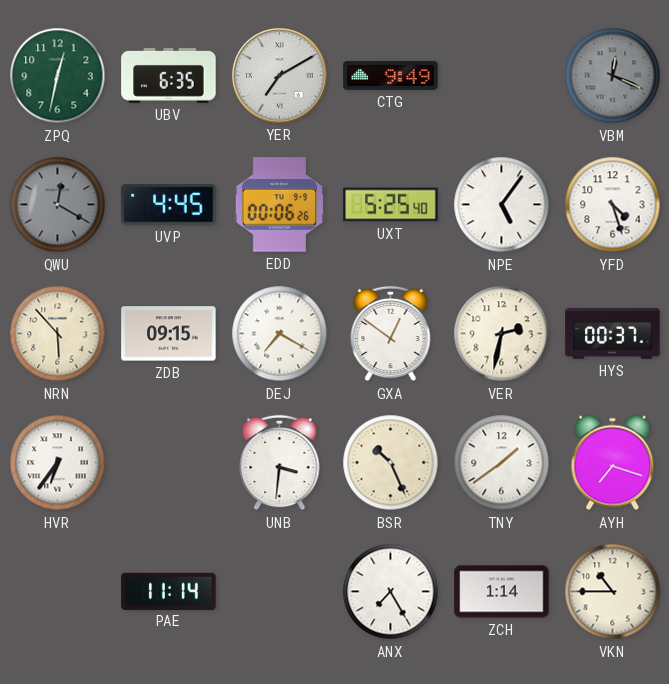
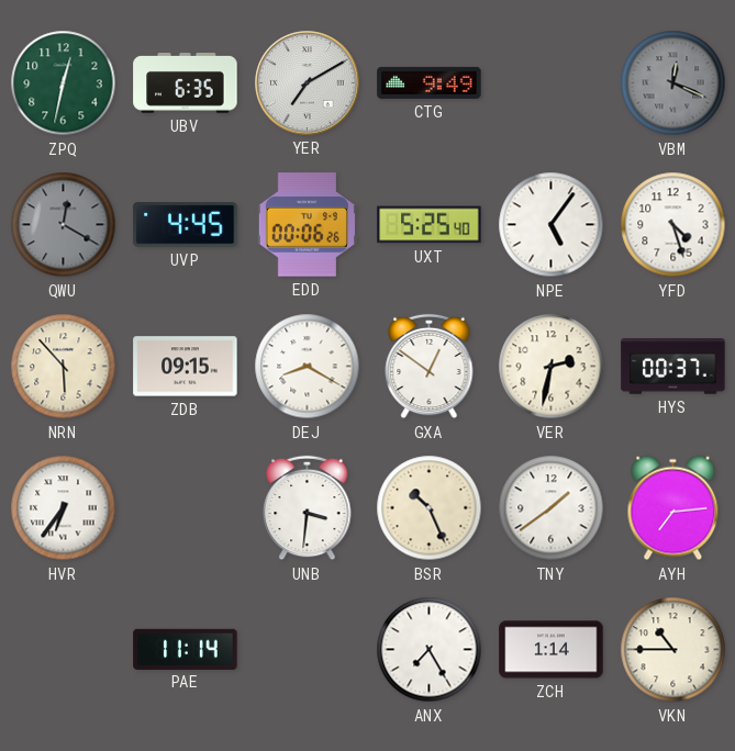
DEJ: 7:20 -> 8:20 (308, 367)
AYH: 7:18 -> 7:14 (673, 508)
